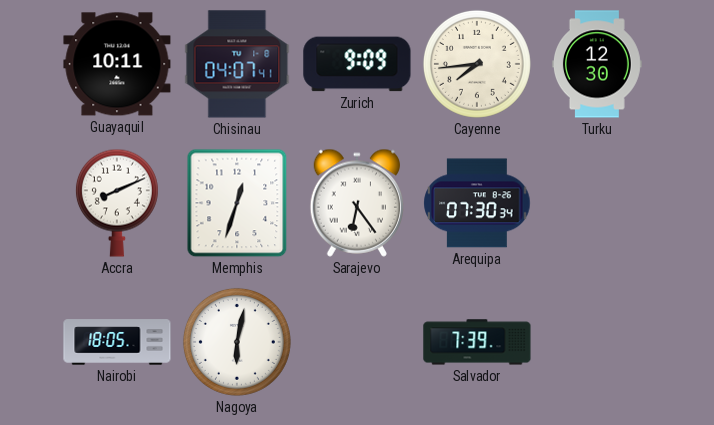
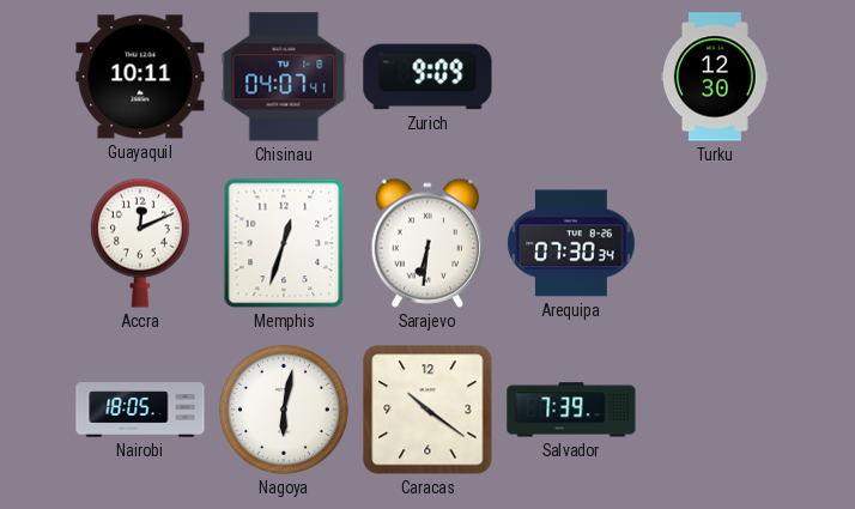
Cayenne: 7:44 -> none (477, 64)
Accra: 8:11 -> 12:11 (140, 243)
Sarajevo: 6:24 -> 6:31 (426, 243)
Caracas: none -> 10:21 (427, 410)
